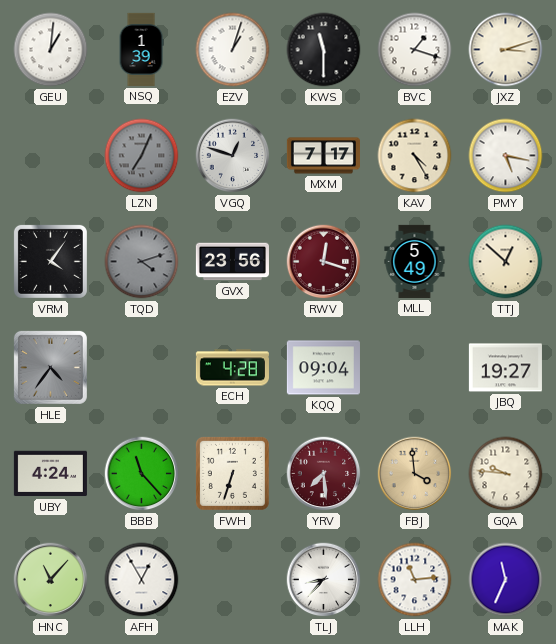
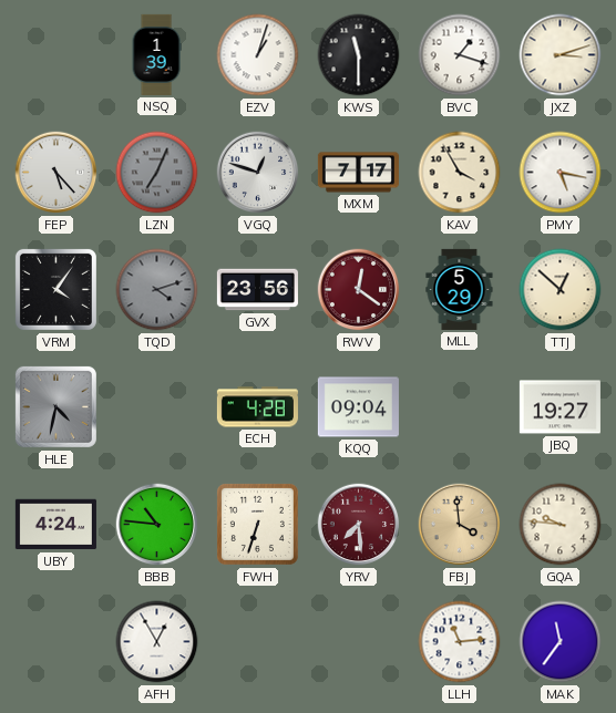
GEU: 1:01 -> none (51, 50)
FEP: none -> 5:23 (57, 173)
KAV: 4:25 -> 3:55 (460, 173)
RWV: 12:18 -> 12:21 (359, 290)
MLL: 5:49 -> 5:29 (460, 289)
HLE: 4:36 -> 4:32 (55, 406)
BBB: 11:23 -> 10:46 (157, 525)
HNC: 11:07 -> none (51, 580)
TLJ: 8:37 -> none (324, 580)
MAK: 11:34 -> 11:36 (561, 642)
